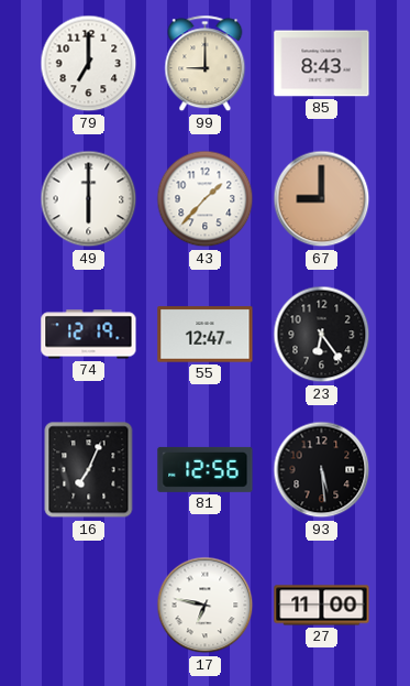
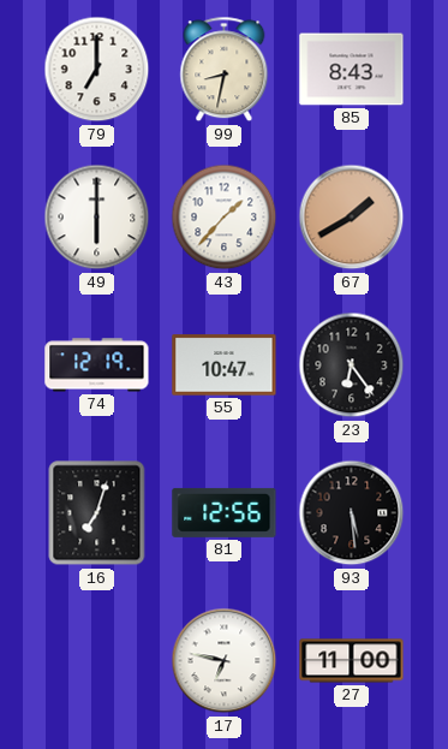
99: 9:00 -> 8:32 (225, 70)
67: 9:00 -> 1:40 (352, 218)
55: 12:47 -> 10:47 (225, 365)
16: 7:04 -> 7:03 (97, 513)
